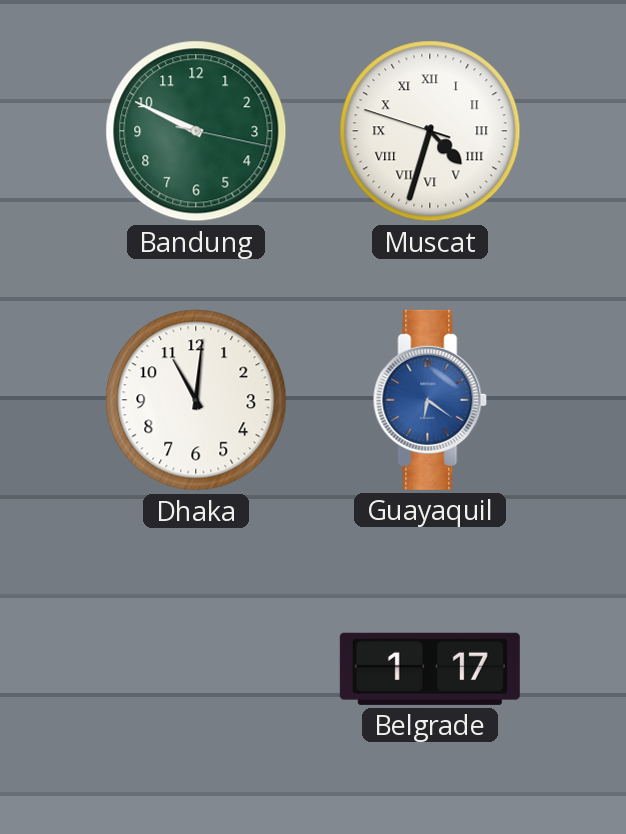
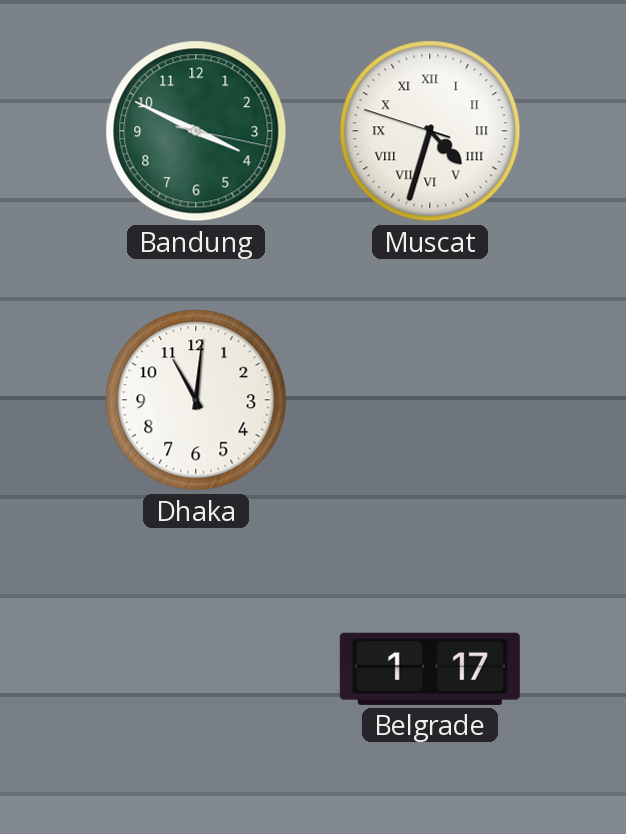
Bandung: 9:49 -> 3:49 (196, 131)
Guayaquil: 6:21 -> none (430, 400)
